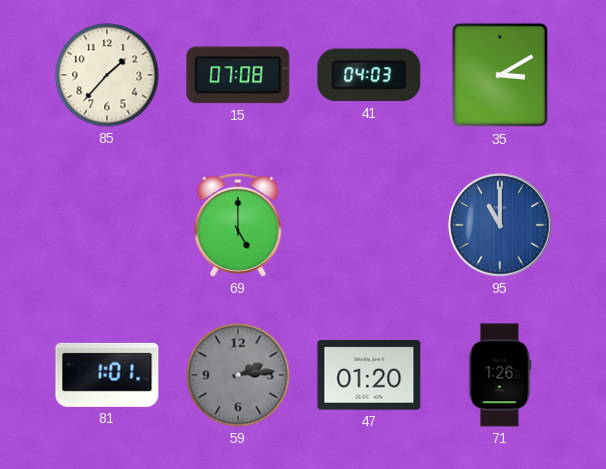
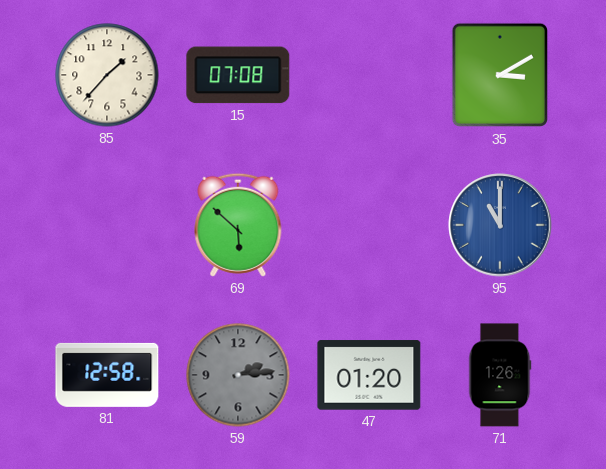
41: 04:03 -> none (369, 75)
69: 5:00 -> 5:52 (238, 225)
81: 1:01 -> 12:58 (107, 375)
